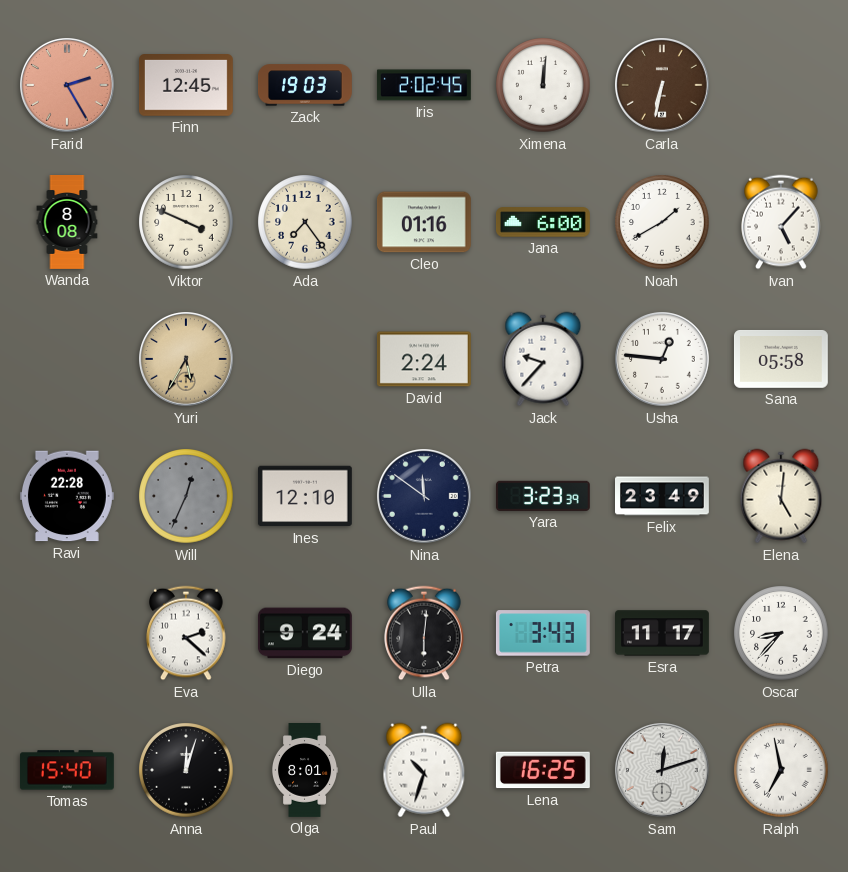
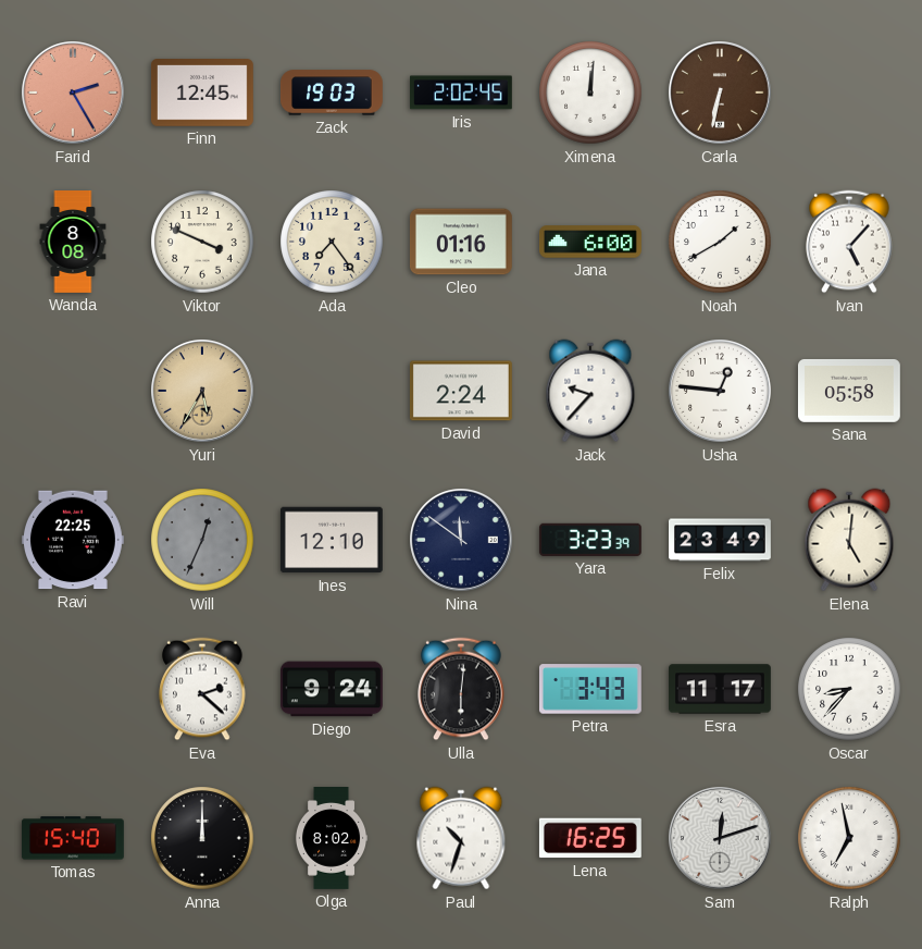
Ravi: 22:28 -> 22:25 (73, 540)
Anna: 12:03 -> 12:00 (202, 838)
Olga: 8:01 -> 8:02 (332, 839)
